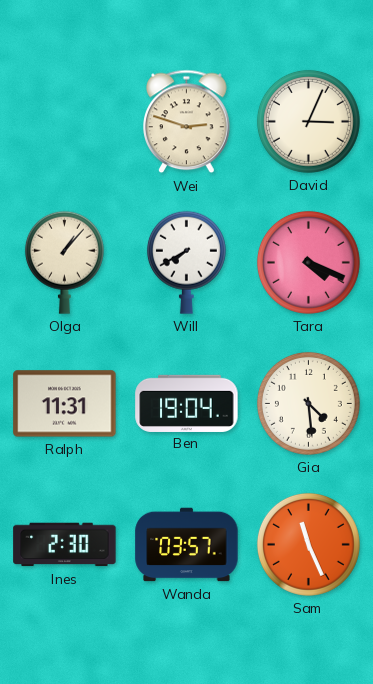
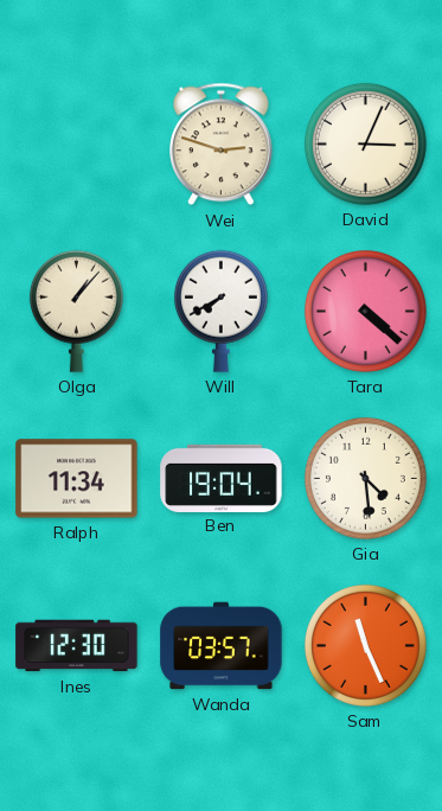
Tara: 4:19 -> 4:22 (365, 311)
Ralph: 11:31 -> 11:34 (77, 479)
Ines: 2:30 -> 12:30 (77, 646)
